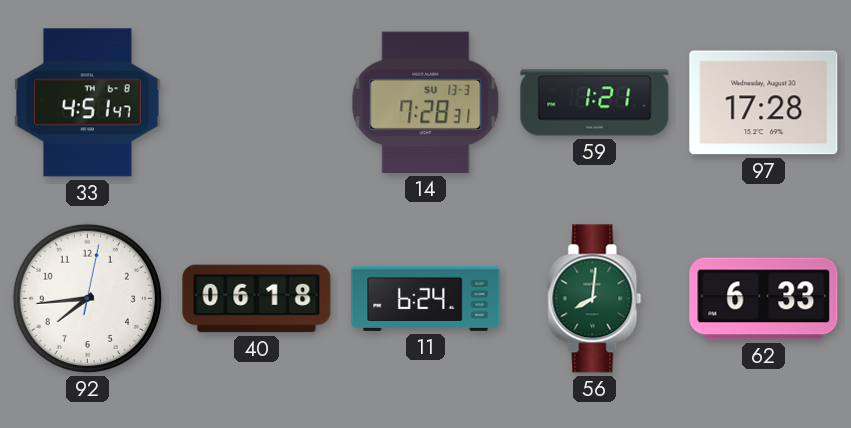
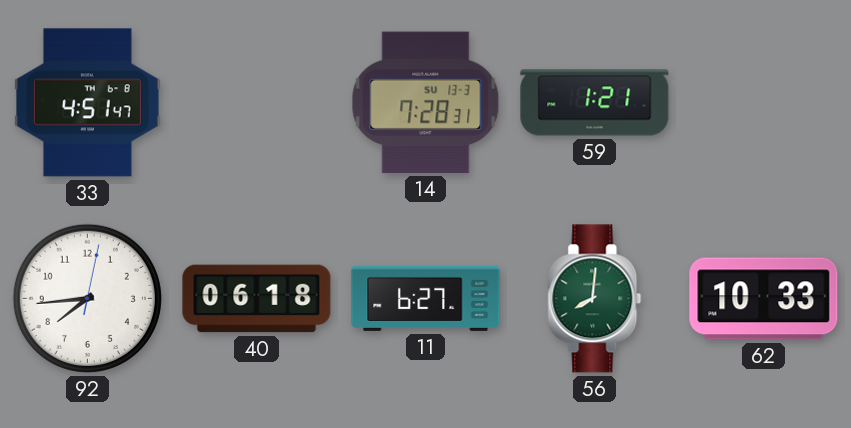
97: 17:28 -> none (764, 103)
11: 6:24 -> 6:27 (426, 298)
62: 6:33 -> 10:33 (764, 299)
